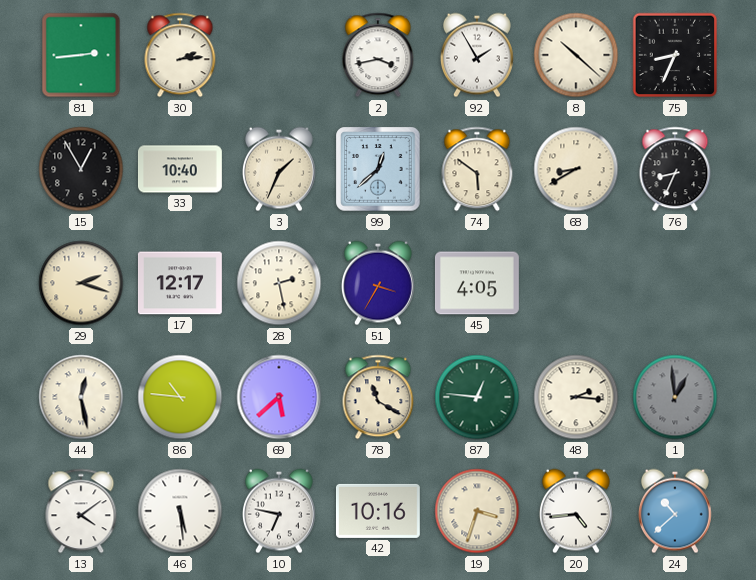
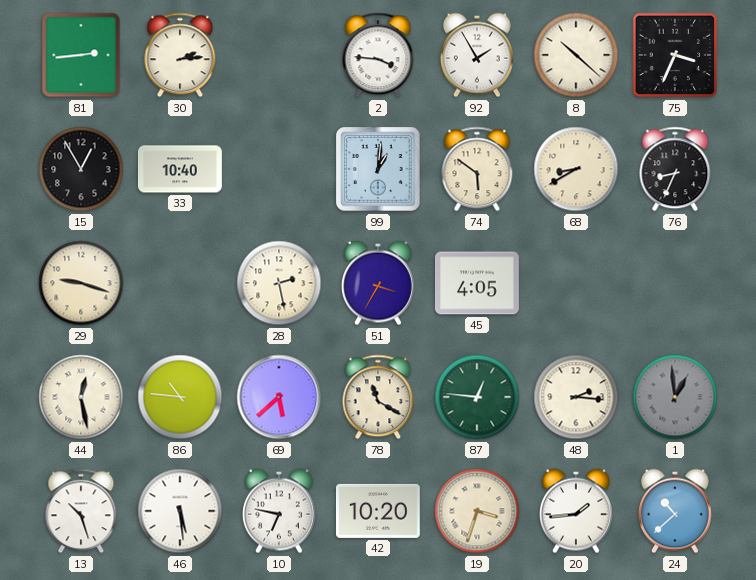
2: 3:43 -> 3:46 (378, 55)
75: 8:34 -> 3:34 (675, 55)
3: 1:34 -> none (279, 169)
99: 12:38 -> 1:01 (378, 169)
29: 2:18 -> 9:18 (81, 283)
17: 12:17 -> none (180, 283)
13: 4:09 -> 10:27 (81, 511)
42: 10:16 -> 10:20 (378, 511)
20: 4:44 -> 1:44 (576, 511)
